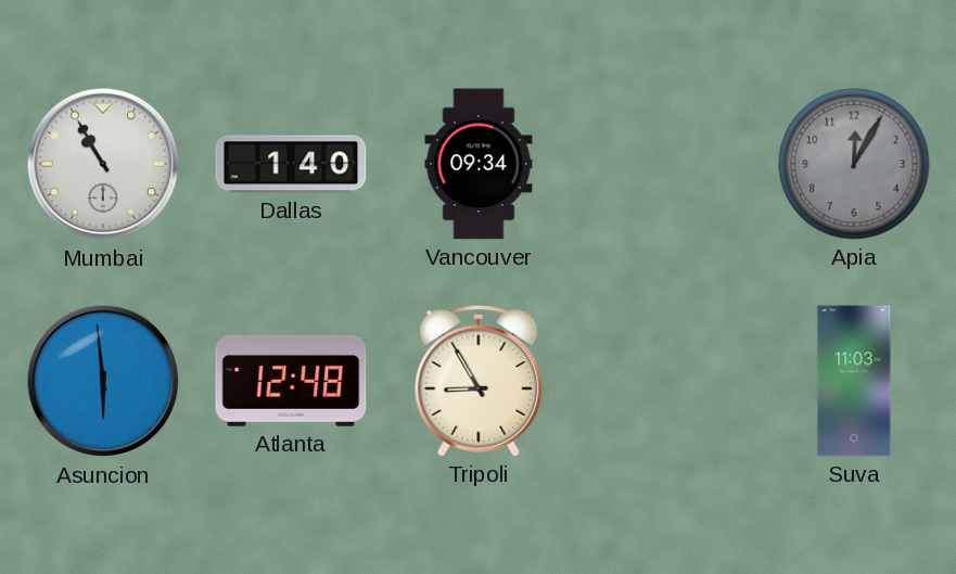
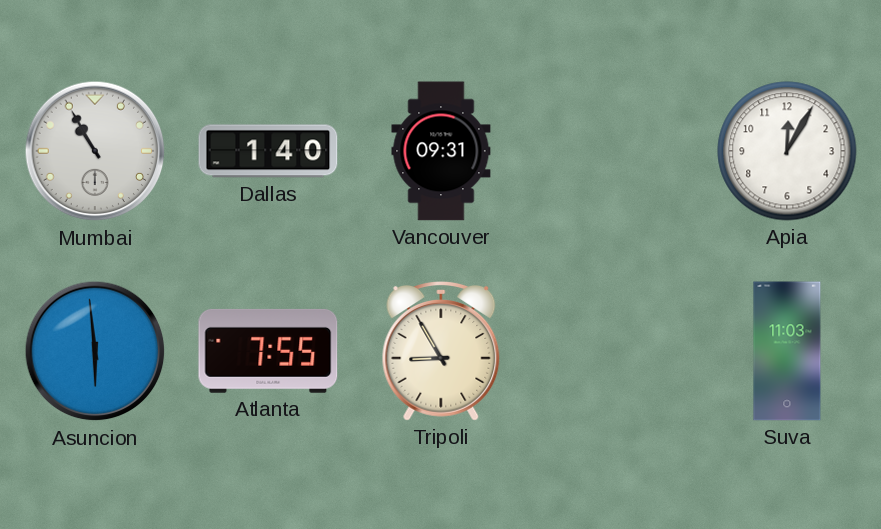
Vancouver: 09:34 -> 09:31 (441, 151)
Apia dial: grey -> white (787, 151)
Atlanta: 12:48 -> 7:55 (268, 351)
